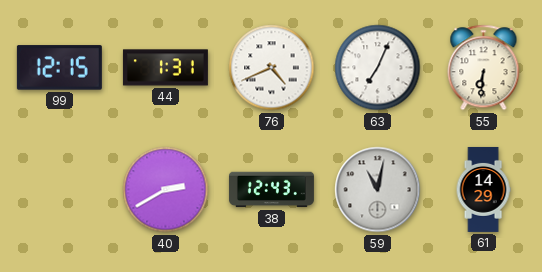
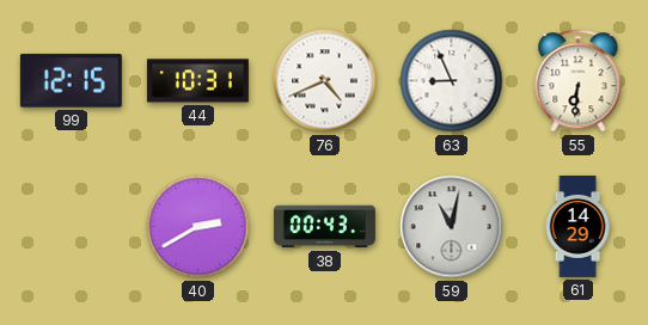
44: 1:31 -> 10:31 (197, 81)
63: 7:04 -> 8:56 (452, 81)
38: 12:43 -> 00:43 (324, 227)
